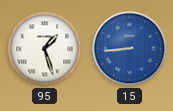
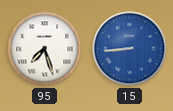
95: 1:27 -> 7:27 (45, 49)
